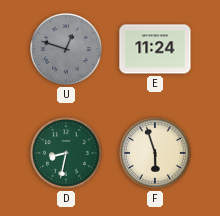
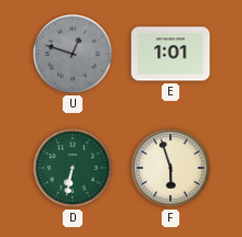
E: 11:24 -> 1:01 (170, 54)
D: 8:32 -> 6:32 (73, 168)
